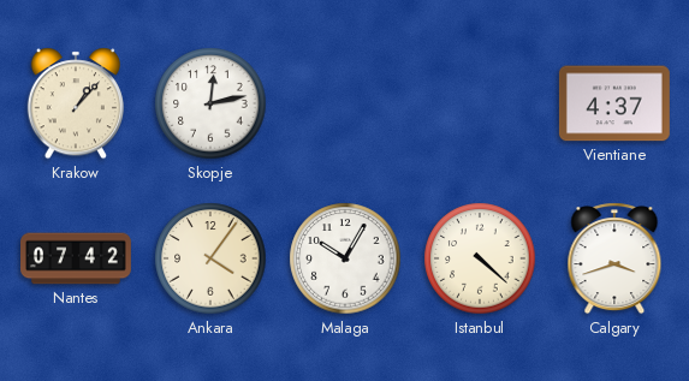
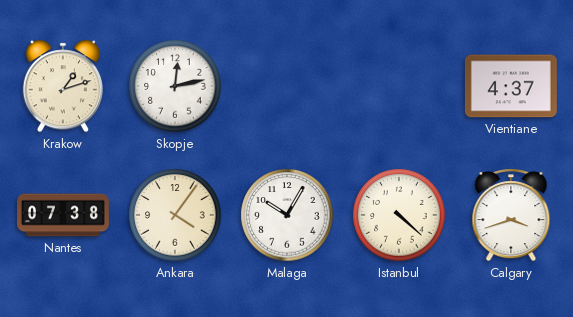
Krakow: 1:07 -> 1:12 (62, 86)
Nantes: 07:42 -> 07:38 (64, 215)
